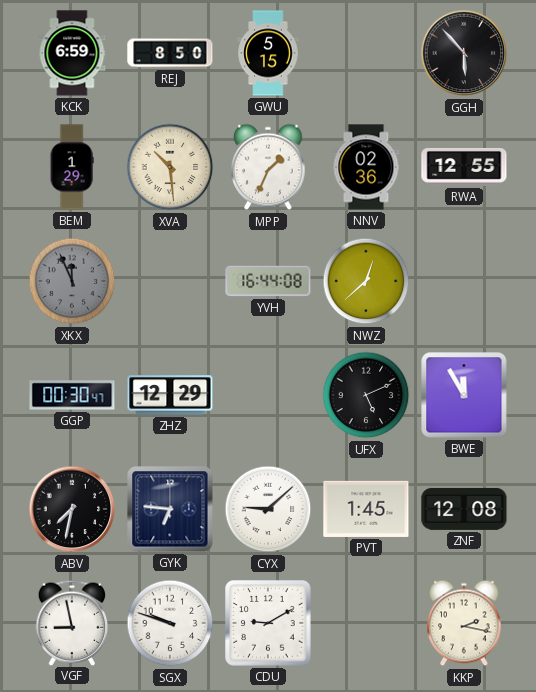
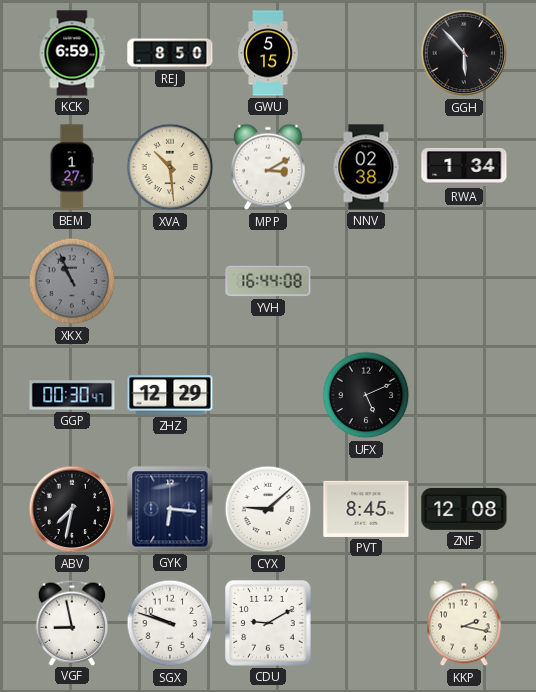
BEM: 1:29 -> 1:27 (72, 167)
MPP: 1:34 -> 3:10 (268, 167)
NNV: 02:36 -> 02:38 (366, 167)
RWA: 12:55 -> 1:34 (464, 167)
XKX: 11:56 -> 10:56 (72, 281)
NWZ: 12:38 -> none (366, 281)
BWE: 11:55 -> none (464, 395)
GYK: 6:46 -> 6:16 (170, 509)
PVT: 1:45 -> 8:45 (366, 509)
